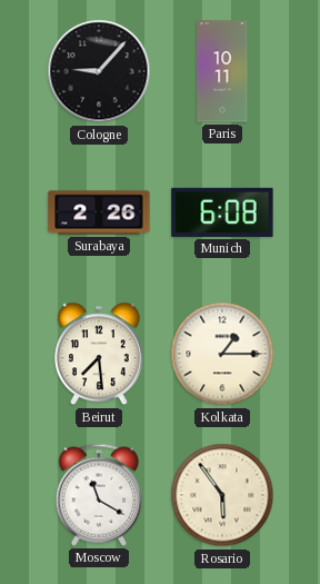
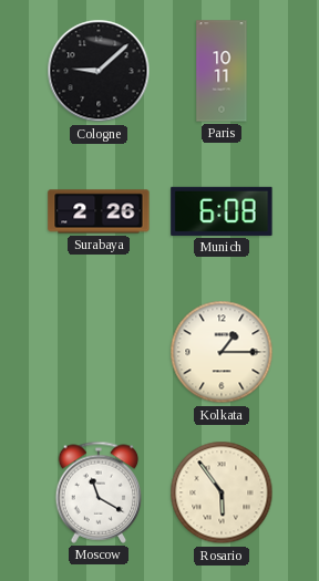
Cologne: 9:07 -> 9:08 (99, 71)
Beirut: 7:29 -> none (99, 354)
